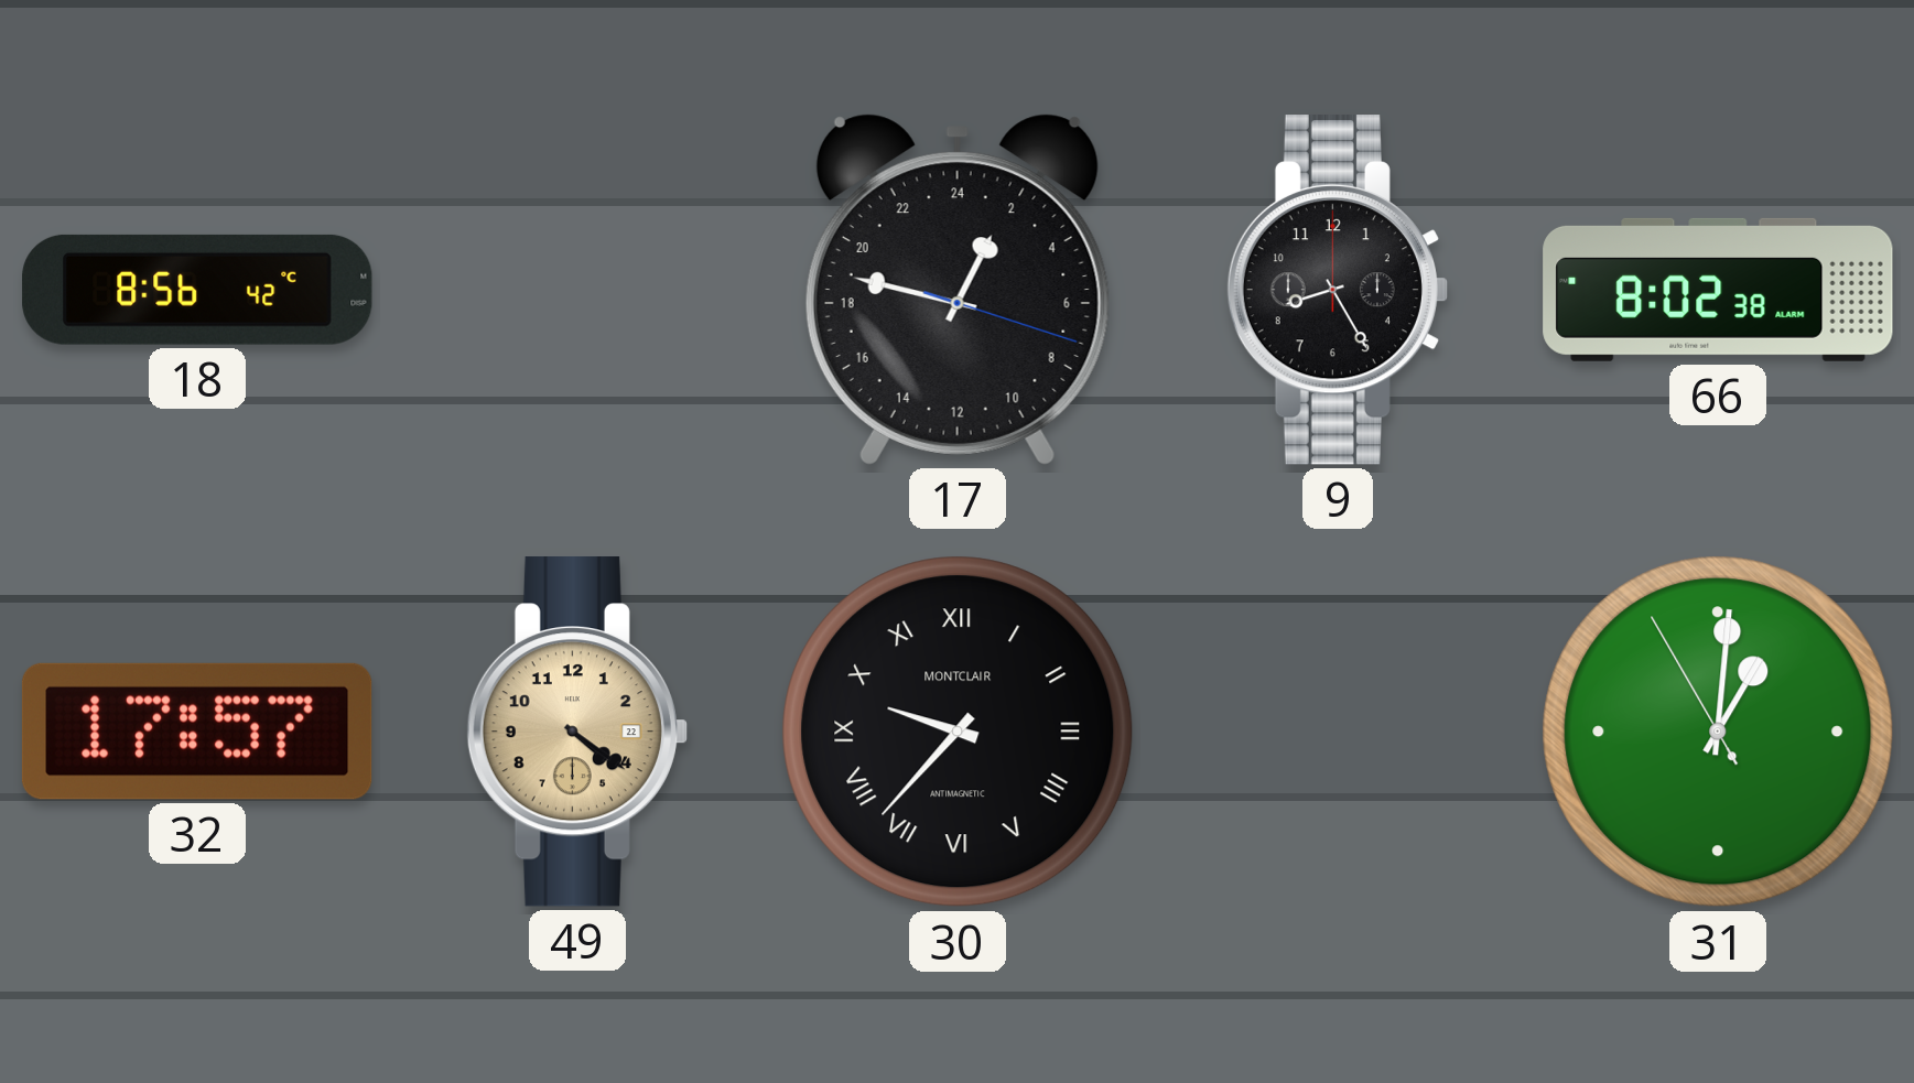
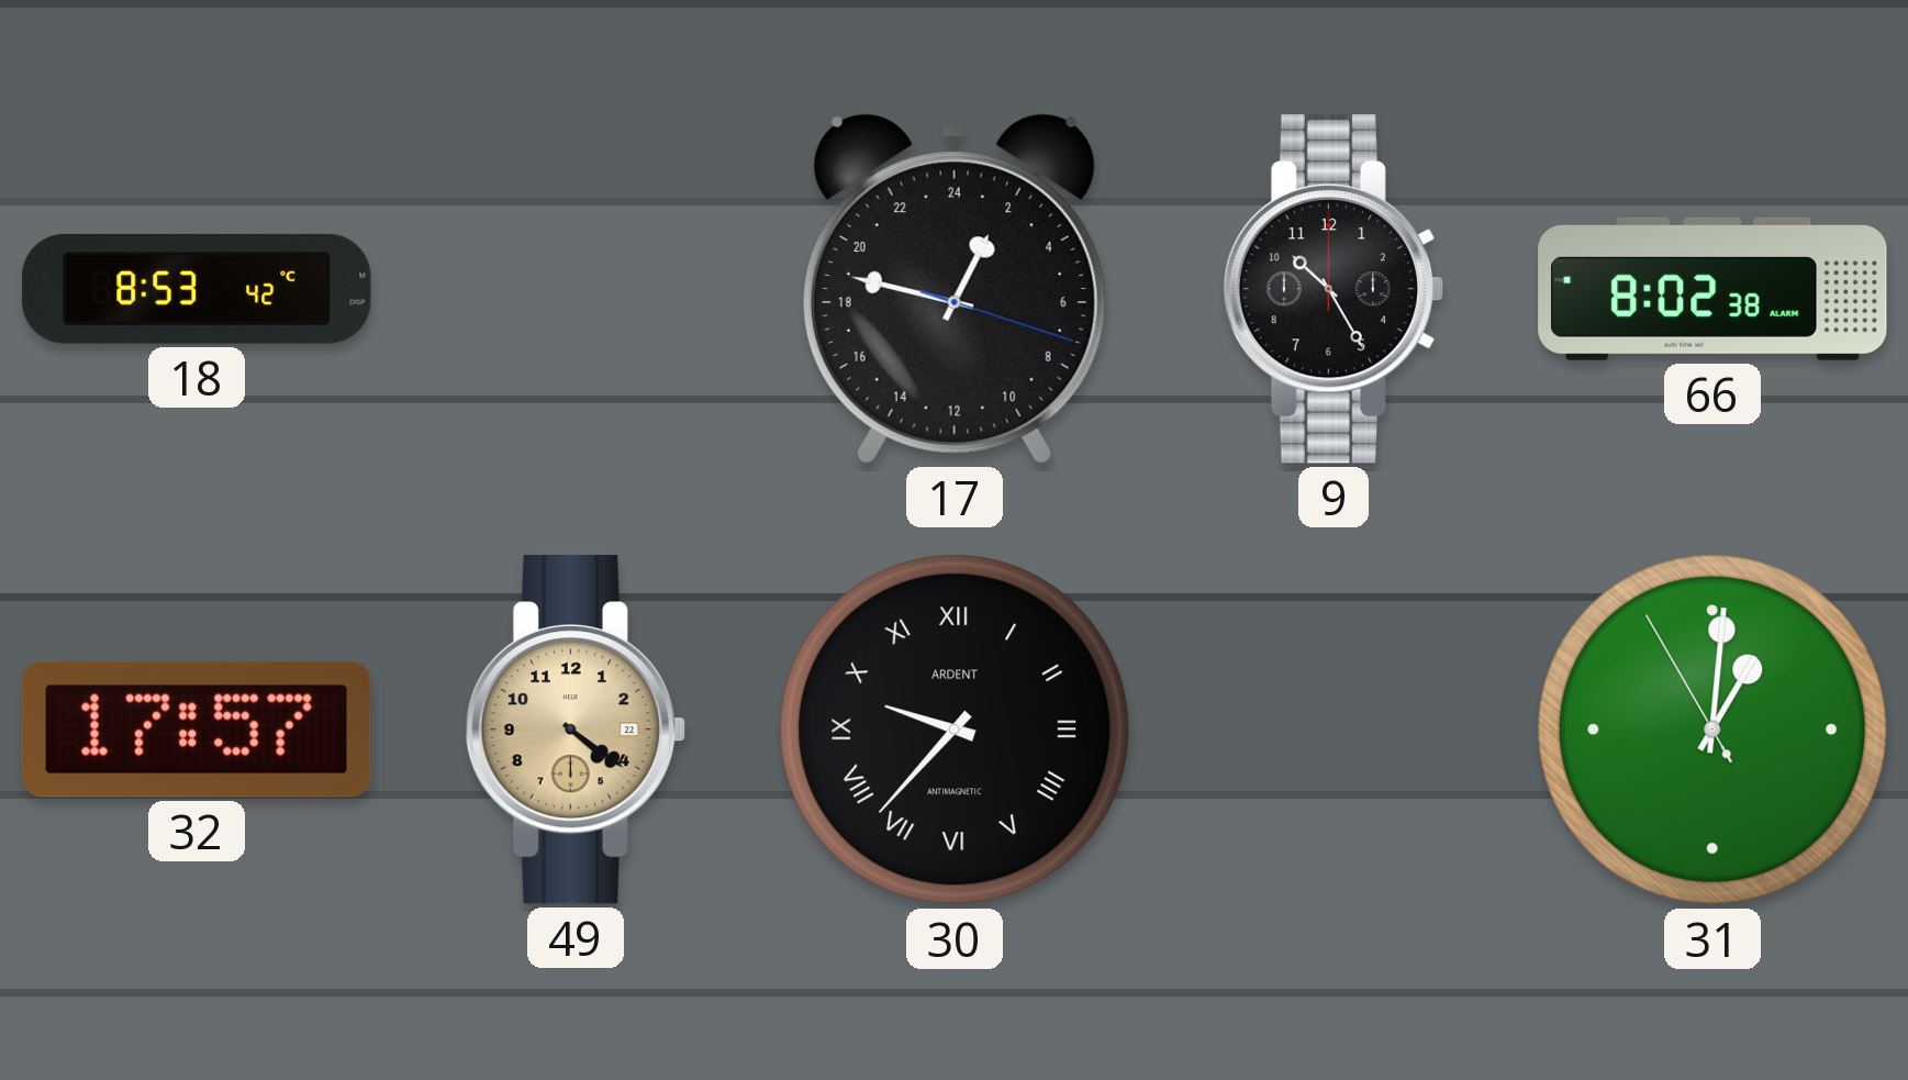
18: 8:56 -> 8:53 (197, 289)
9: 8:25 -> 10:25 (1334, 289)
30 brand: MONTCLAIR -> ARDENT (955, 730)
